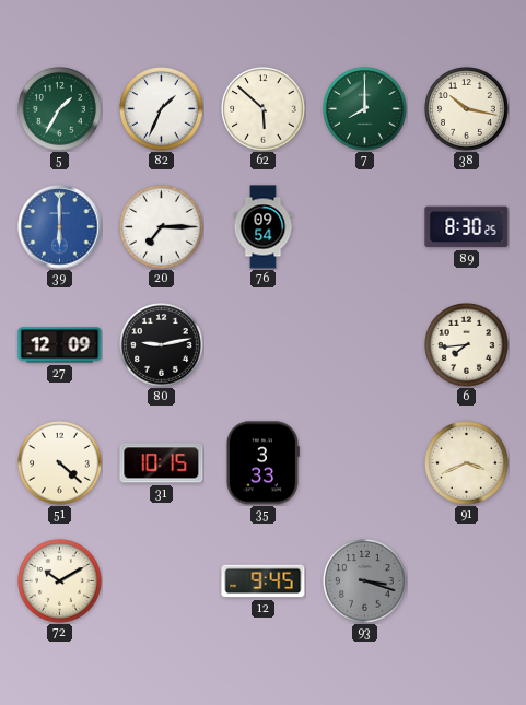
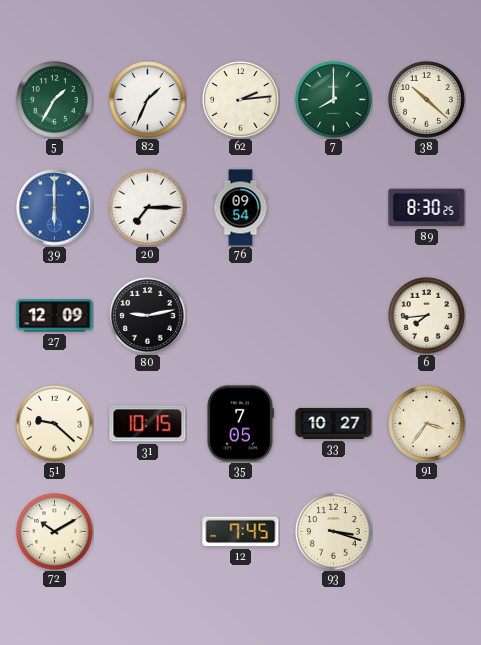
62: 5:52 -> 2:14 (241, 100)
38: 10:17 -> 10:22 (427, 100)
51: 4:22 -> 9:22 (55, 424)
35: 3:33 -> 7:05 (240, 424)
33: none -> 10:27 (334, 423)
91: 3:41 -> 3:36 (427, 424)
12: 9:45 -> 7:45 (241, 532)
93 dial: grey -> cream (334, 532)
